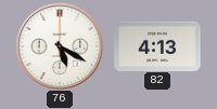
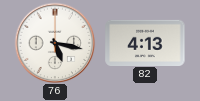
76: 5:20 -> 5:17 (55, 43)
